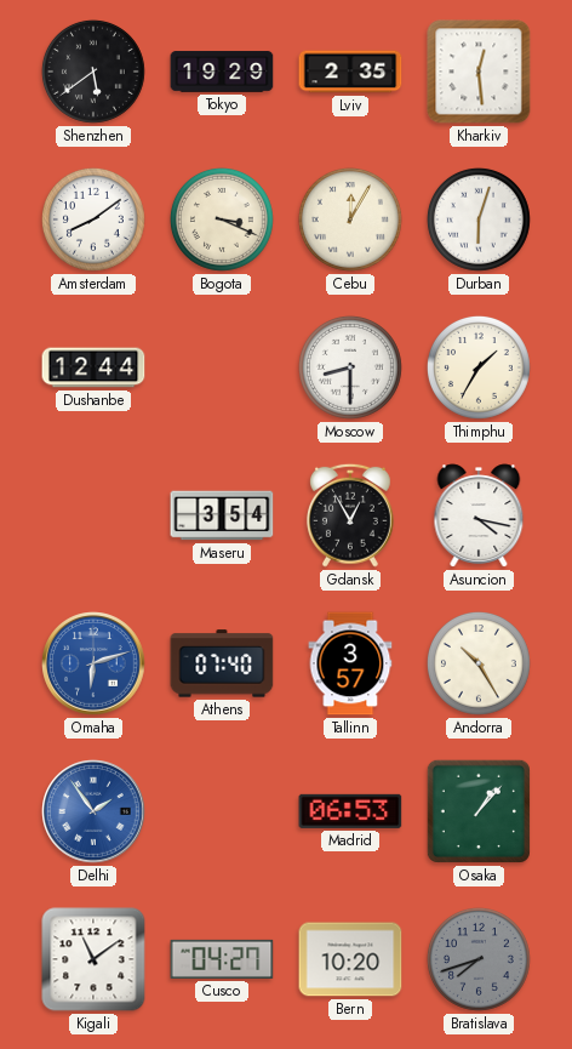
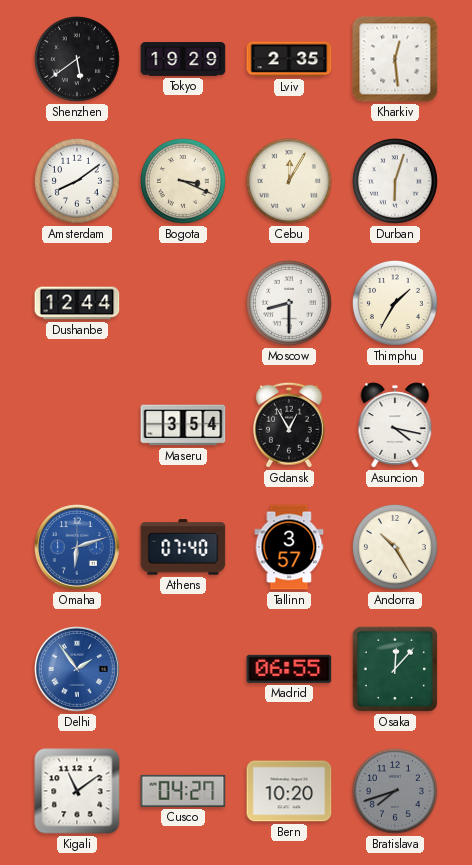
Madrid: 06:53 -> 06:55 (289, 669)
Osaka: 1:07 -> 12:07 (395, 669)
